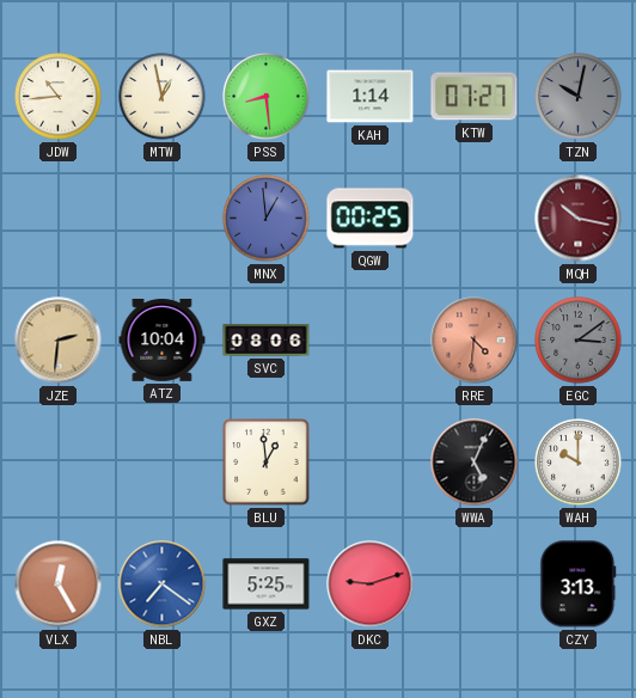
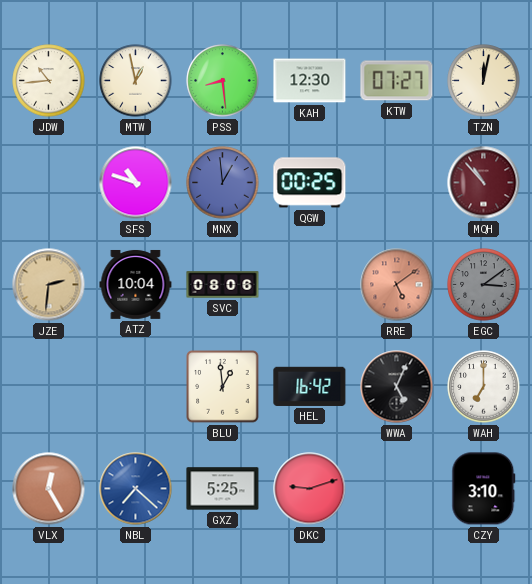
KAH: 1:14 -> 12:30 (310, 81)
TZN: 10:02 -> 12:02 (484, 81)
TZN dial: grey -> cream (484, 81)
SFS: none -> 10:48 (136, 183)
MQH: 10:17 -> 10:53 (484, 183)
RRE: 4:31 -> 5:09 (397, 285)
HEL: none -> 16:42 (310, 386)
WAH: 10:00 -> 7:00 (484, 387)
NBL: 7:21 -> 7:22 (136, 489)
CZY: 3:13 -> 3:10 (484, 489)
